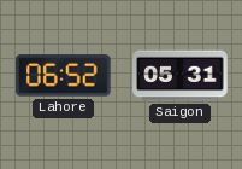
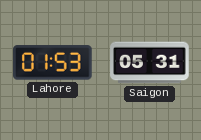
Lahore: 06:52 -> 01:53 (53, 63)
